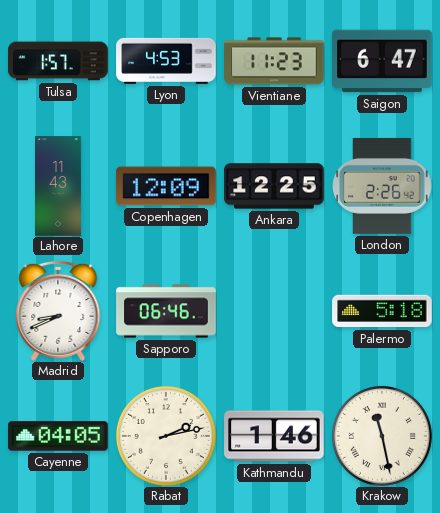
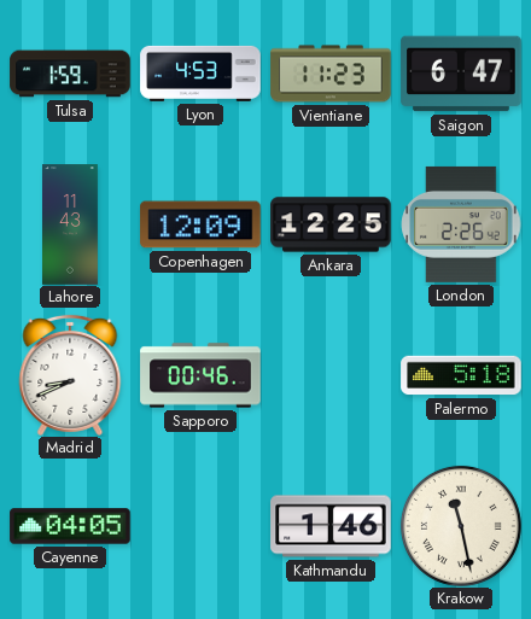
Tulsa: 1:57 -> 1:59 (70, 74)
Sapporo: 06:46 -> 00:46 (200, 375)
Rabat: 2:13 -> none (166, 436)
